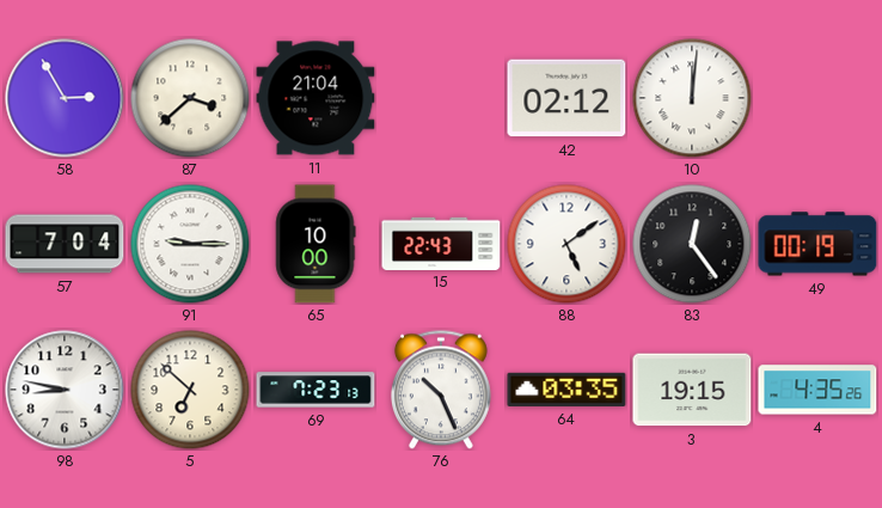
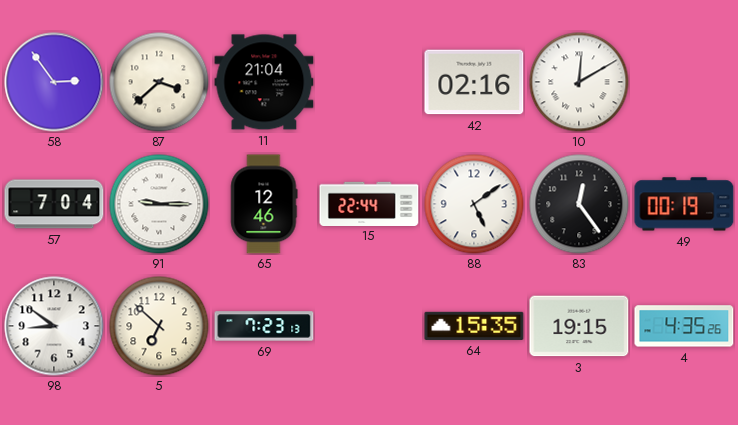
58: 2:55 -> 2:54 (54, 82)
42: 02:12 -> 02:16 (474, 82)
10: 12:01 -> 12:10 (579, 82)
65: 10:00 -> 12:46 (264, 204)
15: 22:43 -> 22:44 (369, 203)
98: 8:47 -> 8:51 (54, 326)
76: 10:26 -> none (441, 390)
64: 03:35 -> 15:35 (474, 326)
